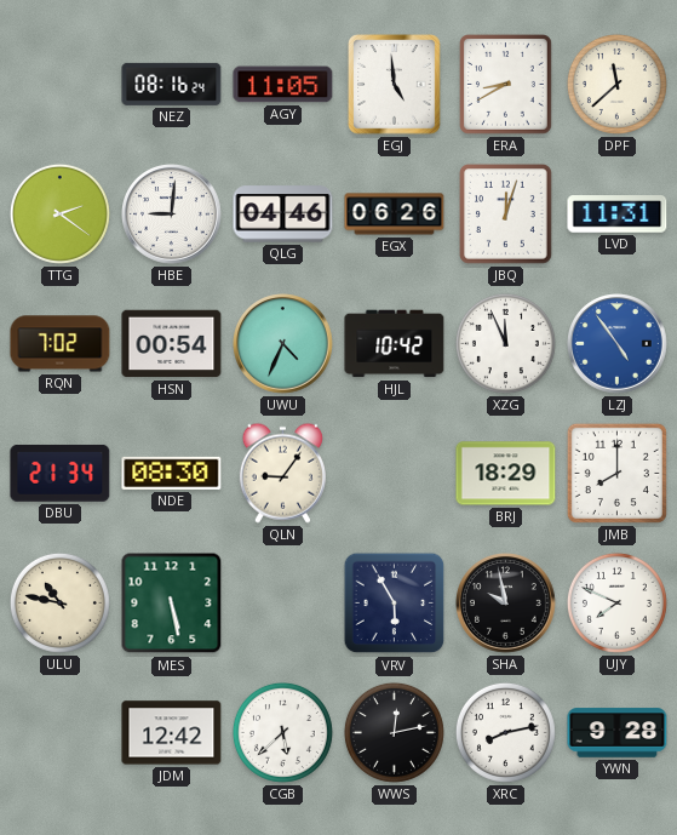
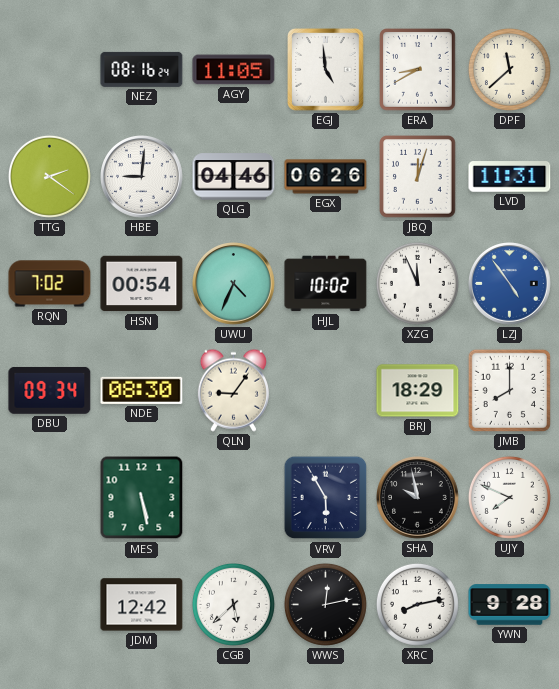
HJL: 10:42 -> 10:02 (326, 284)
DBU: 21:34 -> 09:34 (50, 390)
ULU: 10:47 -> none (59, 602)
